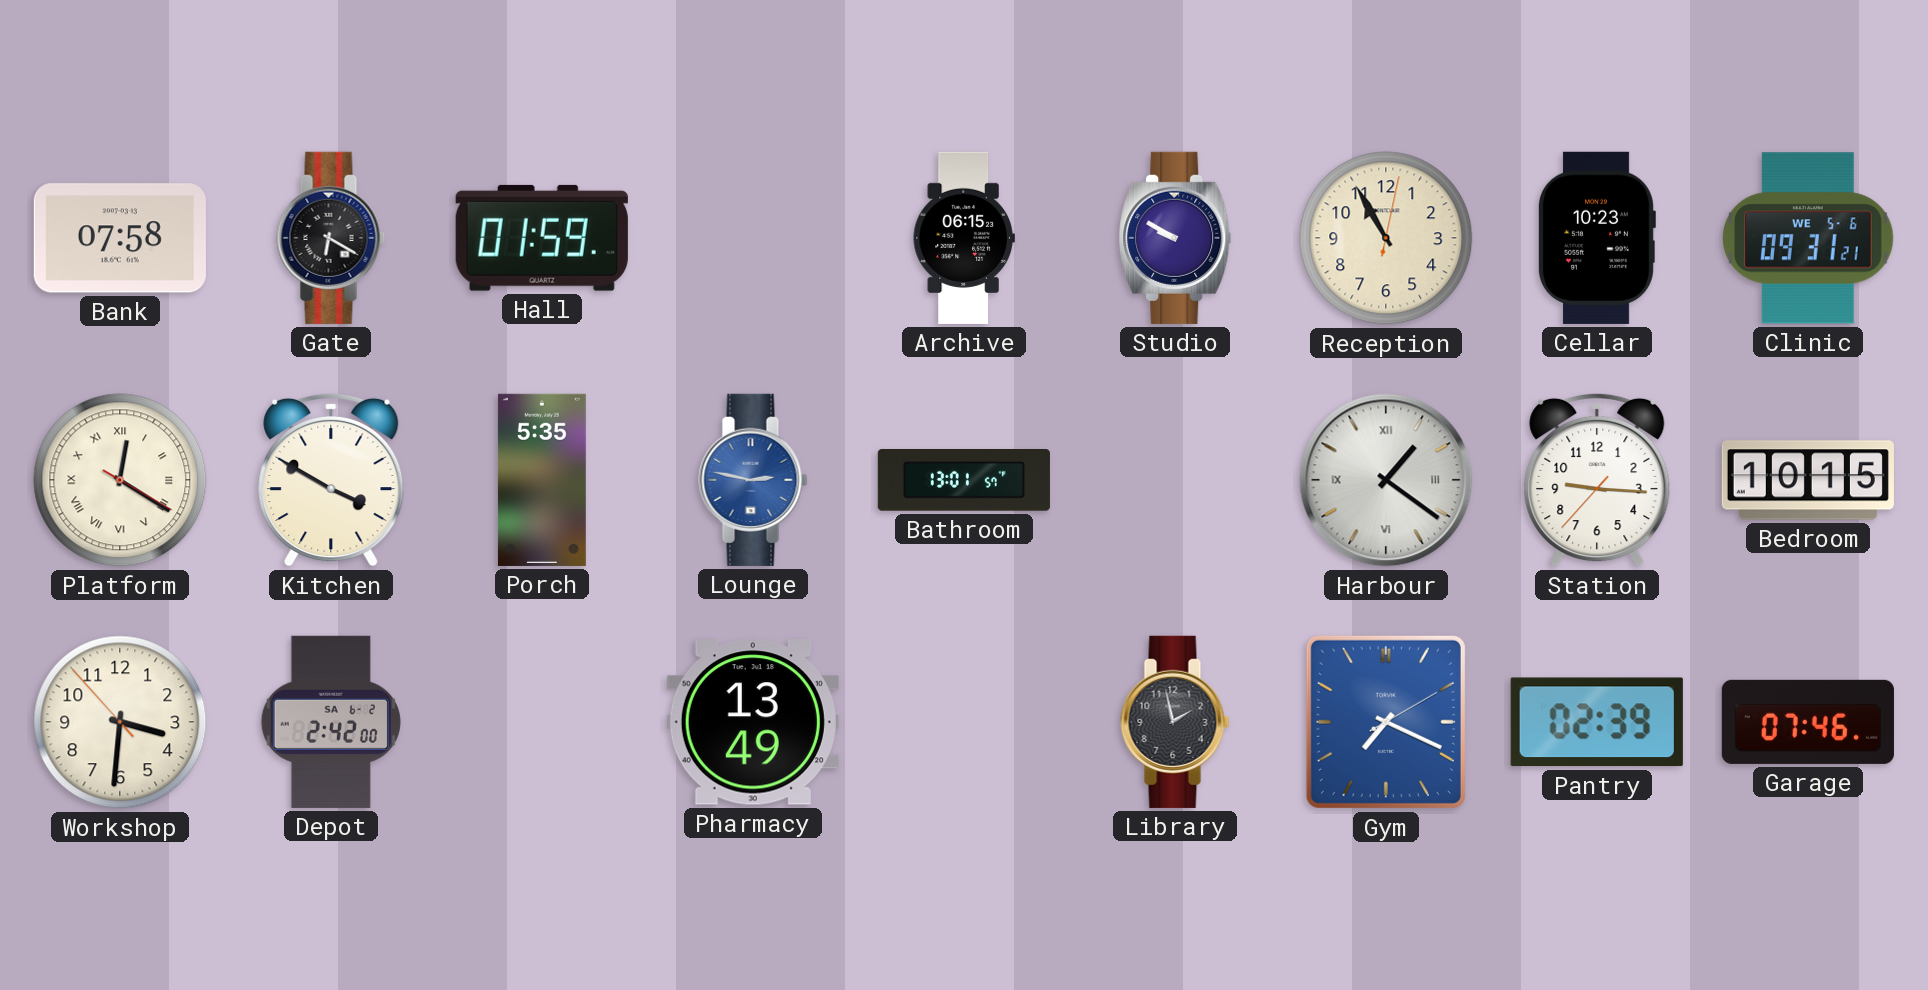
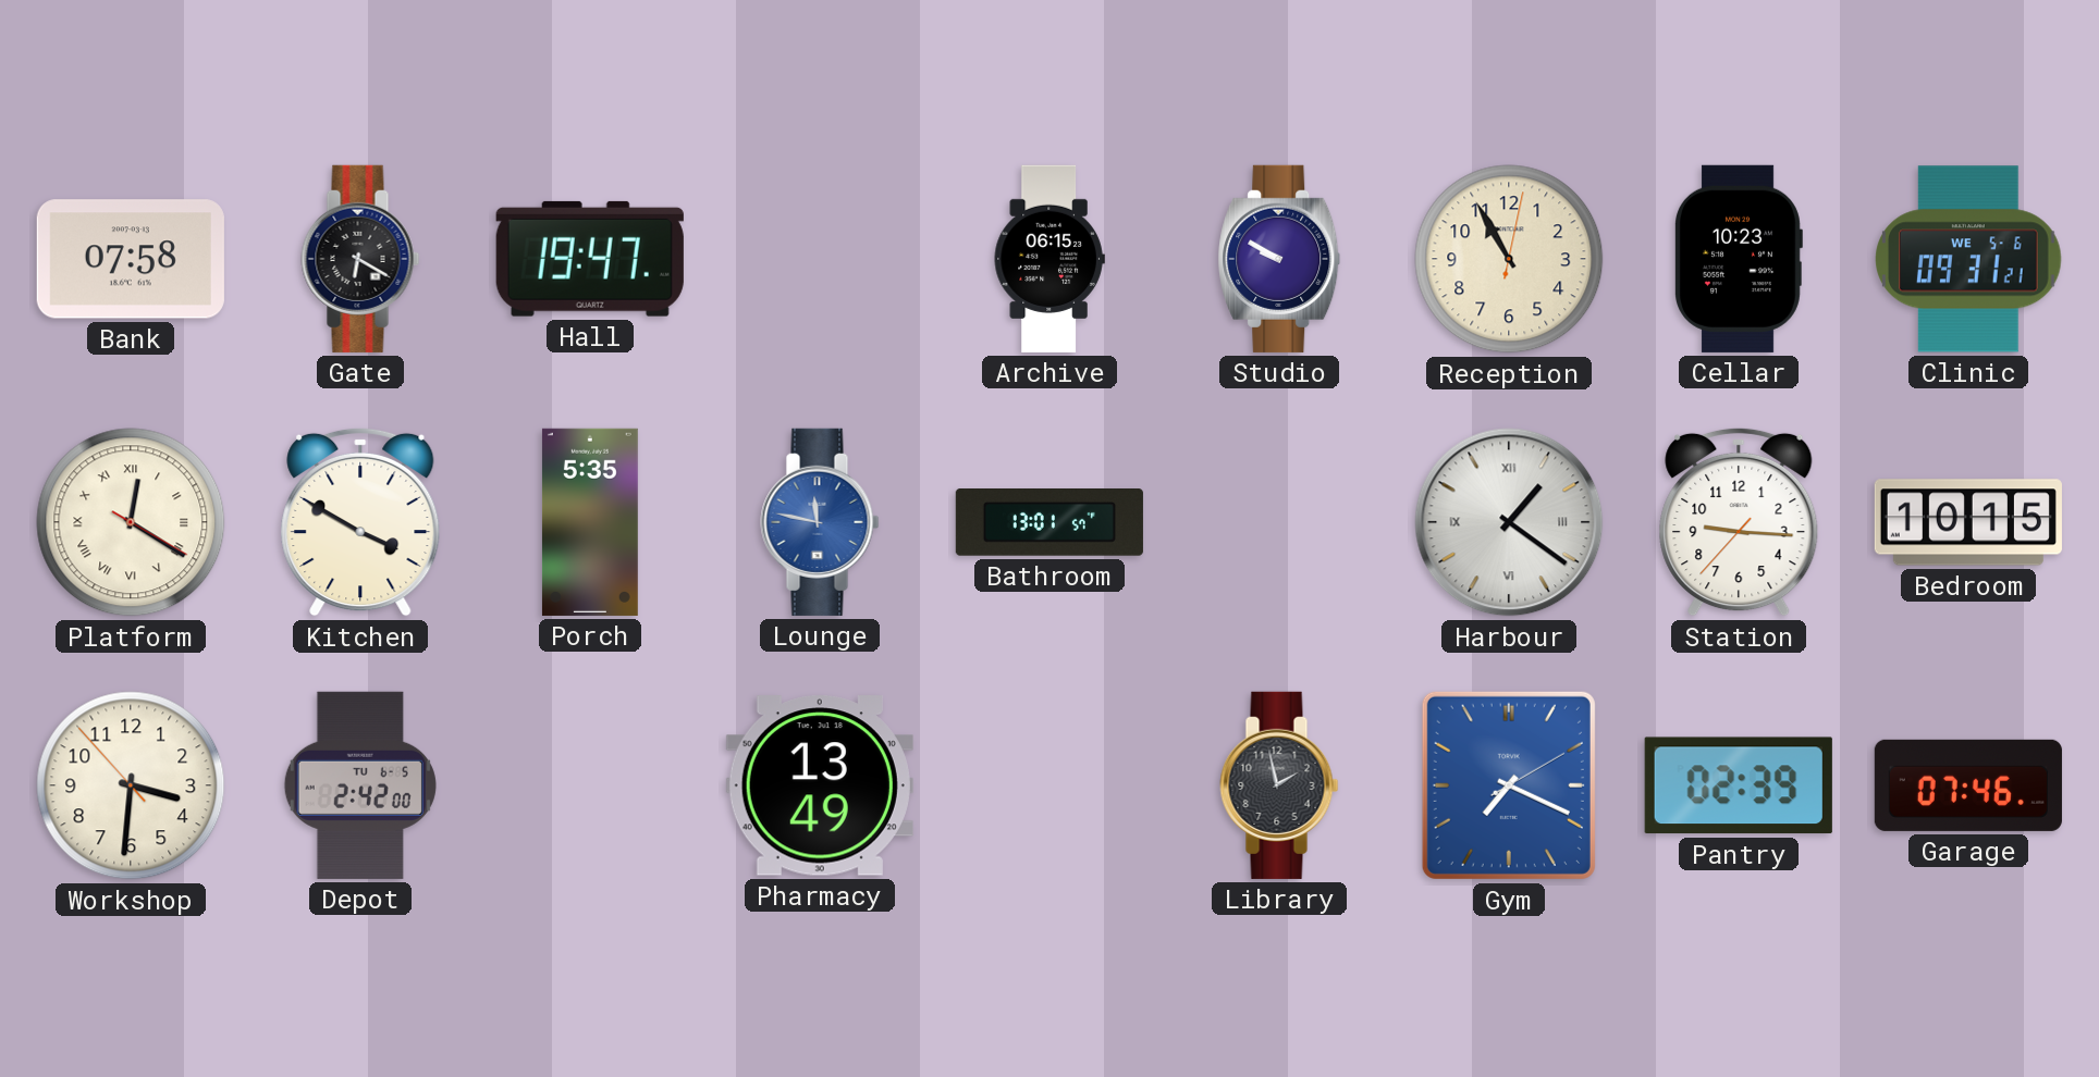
Hall: 01:59 -> 19:47 (590, 259)
Lounge: 2:47 -> 11:47 (820, 522)
Depot date: SA 6-2 -> TU 6-5 (360, 785)
